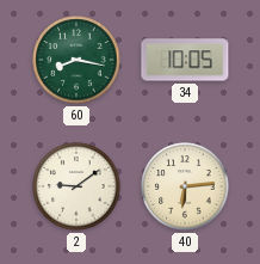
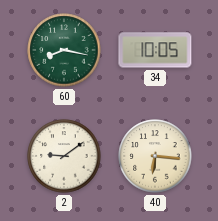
40: 6:14 -> 6:16 (155, 156)
